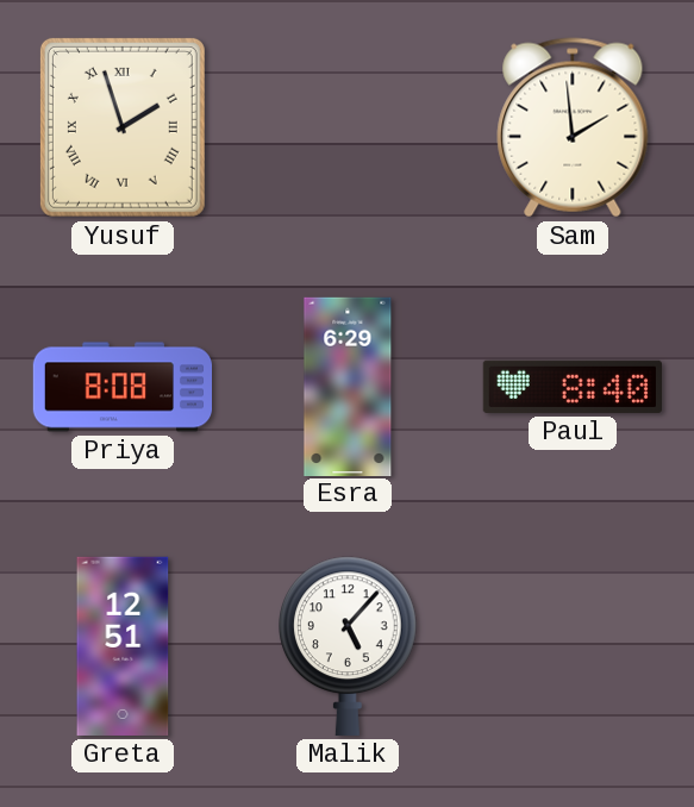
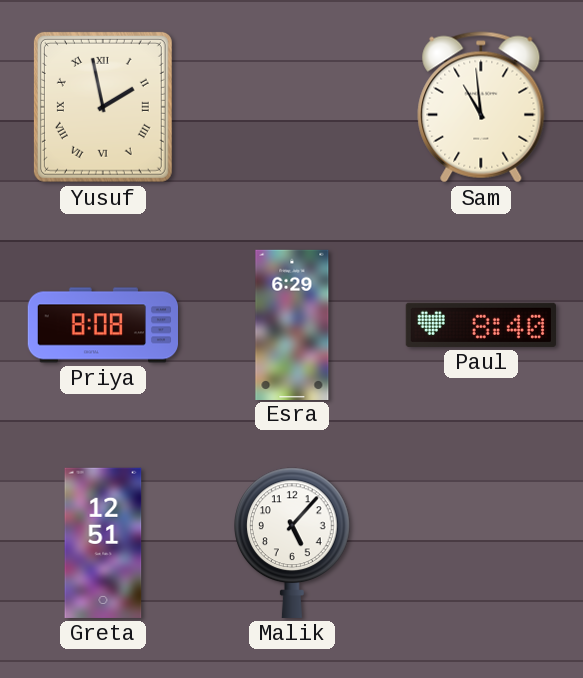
Yusuf: 1:57 -> 1:58 (103, 107)
Sam: 1:59 -> 10:59 (481, 107)
